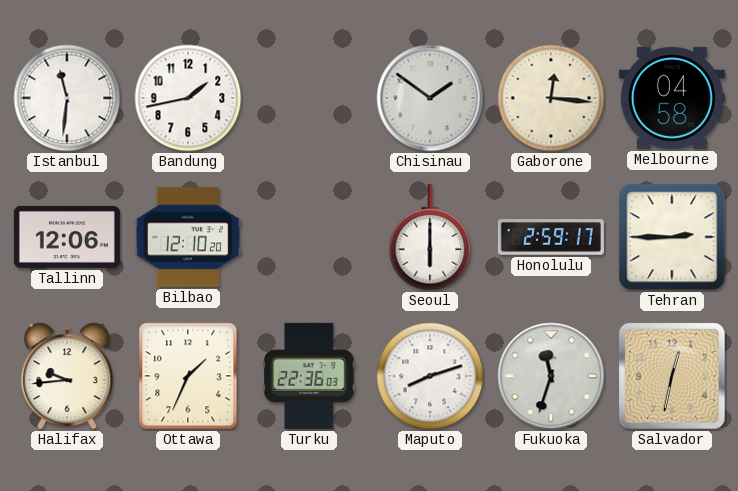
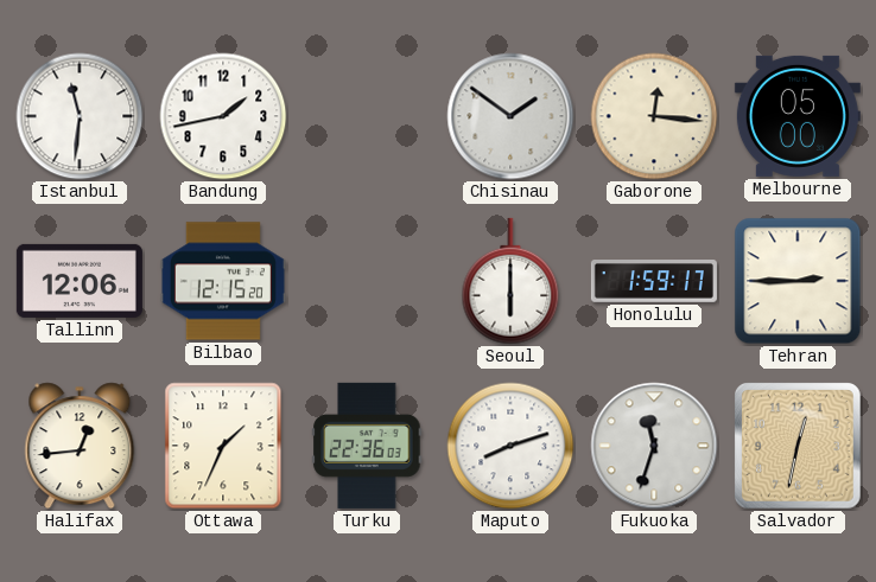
Melbourne: 04:58 -> 05:00 (798, 116)
Bilbao: 12:10 -> 12:15 (223, 281)
Honolulu: 2:59 -> 1:59 (654, 282)
Halifax: 9:44 -> 12:44 (80, 446)
